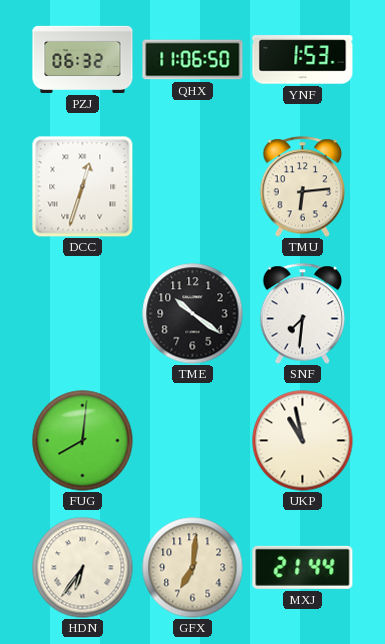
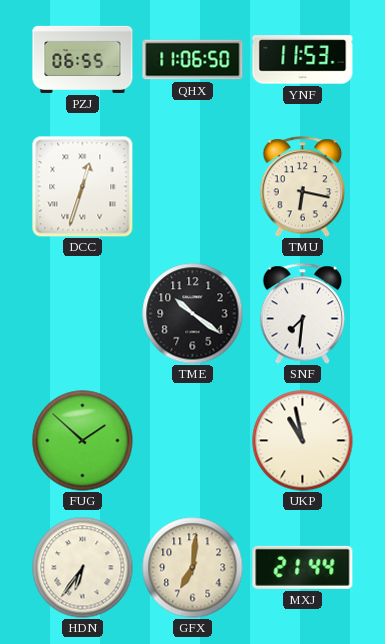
PZJ: 06:32 -> 06:55 (83, 59)
YNF: 1:53 -> 11:53 (303, 60)
TMU: 6:14 -> 6:17 (303, 187)
FUG: 8:01 -> 1:52 (83, 441)
